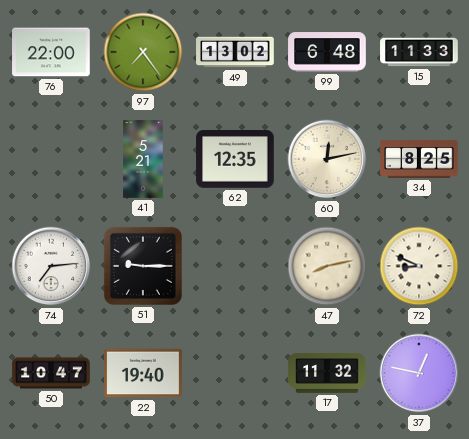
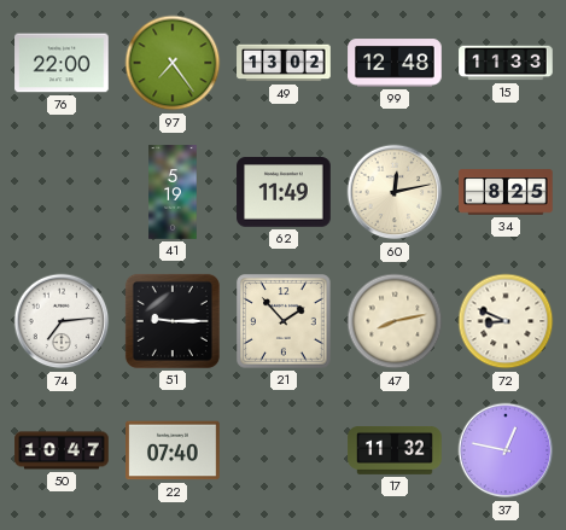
99: 6:48 -> 12:48 (395, 63)
41: 5:21 -> 5:19 (173, 192)
62: 12:35 -> 11:49 (284, 192)
21: none -> 1:53 (284, 321)
22: 19:40 -> 07:40 (173, 450)
